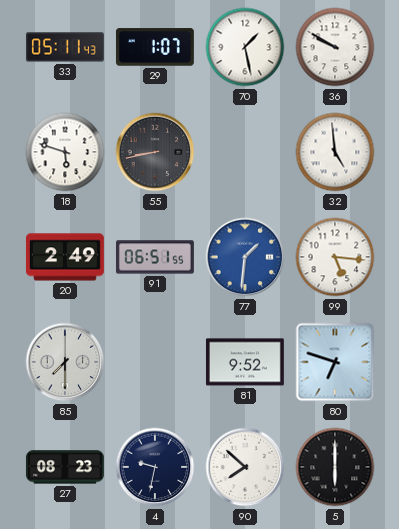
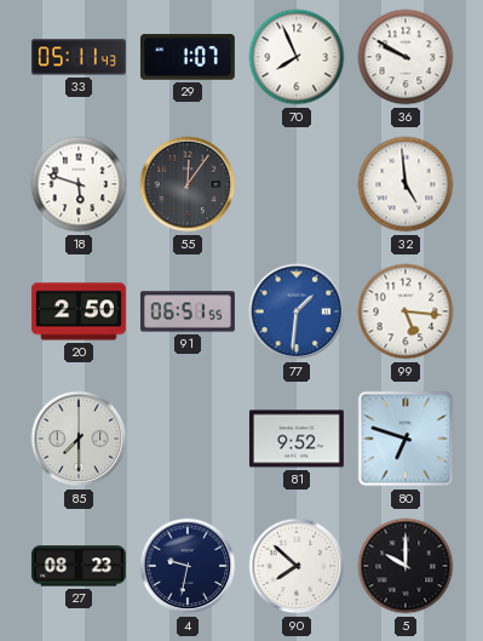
70: 1:28 -> 7:56 (297, 57)
55: 8:43 -> 12:06 (188, 184)
20: 2:49 -> 2:50 (79, 311)
5: 6:00 -> 10:00 (406, 566)
